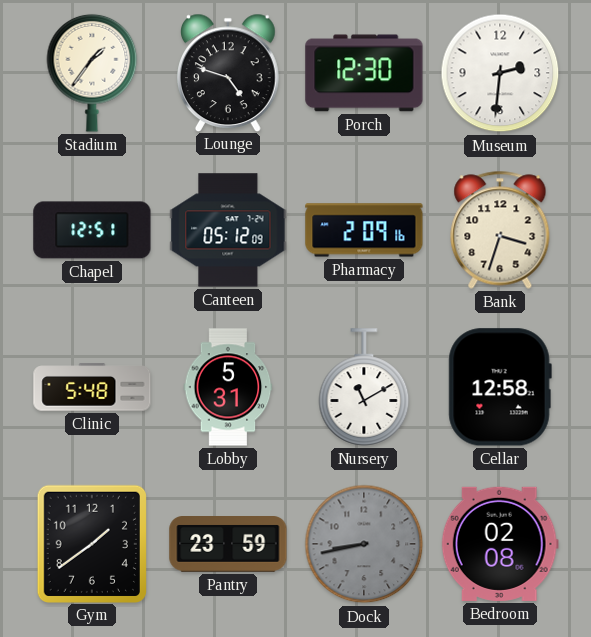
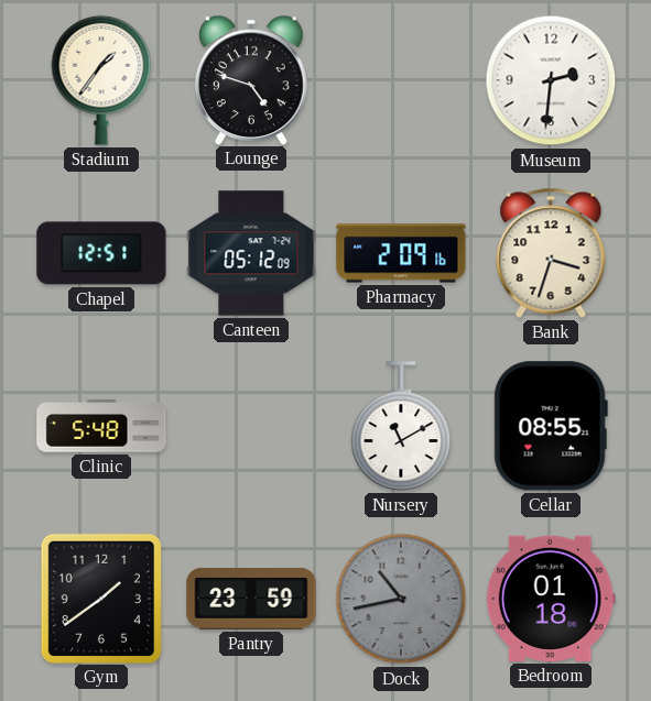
Porch: 12:30 -> none (364, 73)
Lobby: 5:31 -> none (228, 387)
Cellar: 12:58 -> 08:55 (551, 426)
Dock: 8:43 -> 10:43 (401, 599)
Bedroom: 02:08 -> 01:18 (551, 599)
